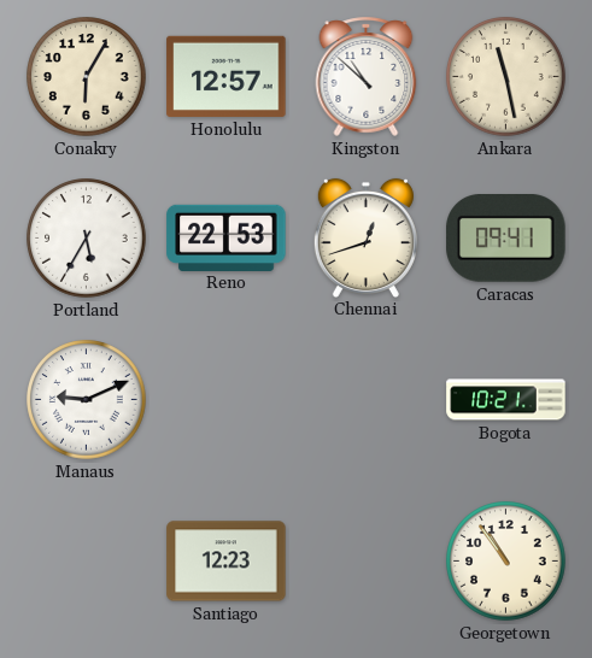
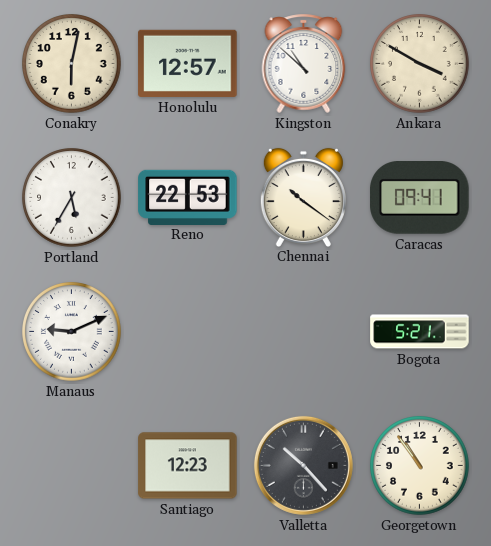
Conakry: 6:05 -> 6:02 (72, 64)
Ankara: 11:28 -> 3:50 (420, 64)
Chennai: 12:42 -> 10:21 (303, 197)
Bogota: 10:21 -> 5:21 (420, 332)
Valletta: none -> 10:23 (303, 465)
